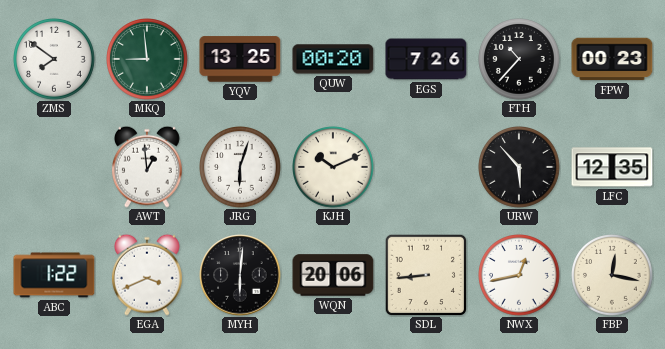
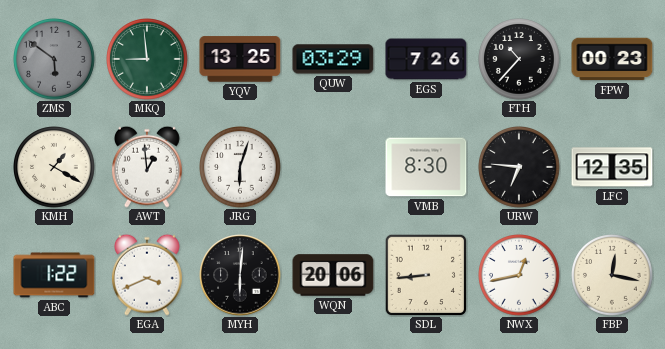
ZMS: 7:51 -> 5:51 (55, 60)
ZMS dial: white -> grey (55, 60)
QUW: 00:20 -> 03:29 (333, 59)
KMH: none -> 1:20 (55, 168)
KJH: 10:11 -> none (334, 168)
VMB: none -> 8:30 (426, 167)
URW: 5:53 -> 6:46 (520, 168)
